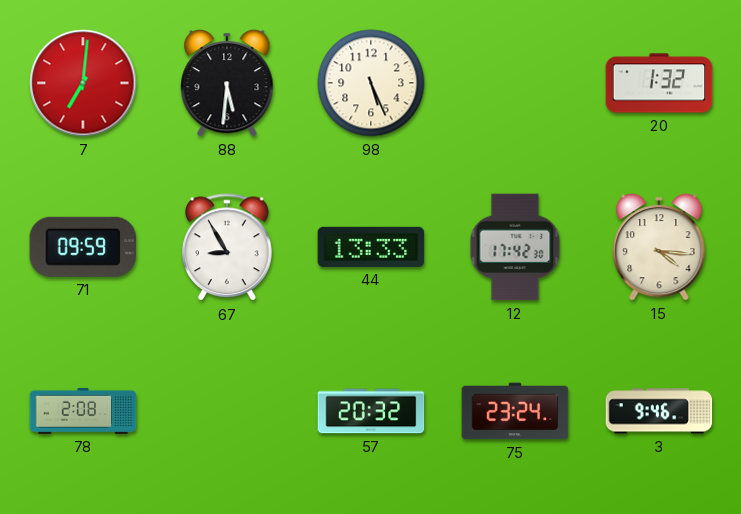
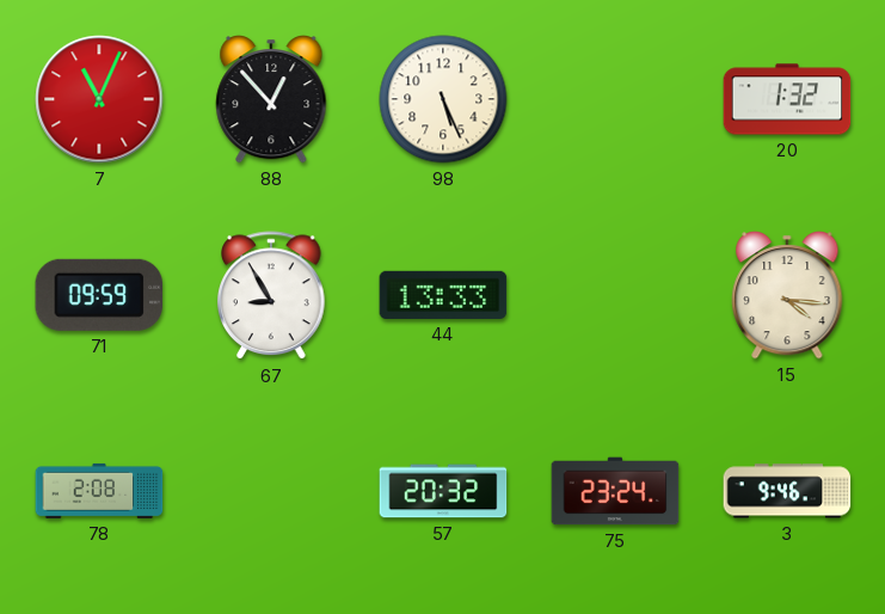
7: 7:01 -> 11:04 (99, 99)
88: 5:31 -> 12:53 (271, 100)
12: 17:42 -> none (515, 247)
